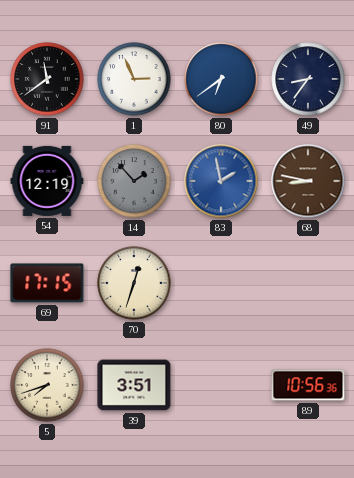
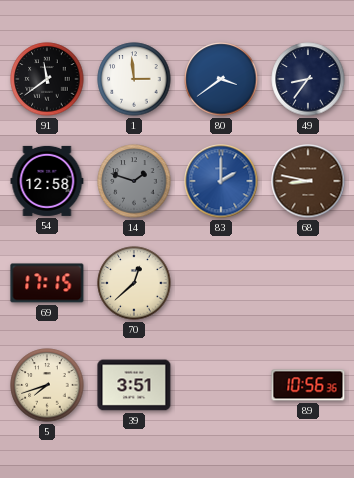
1: 2:56 -> 2:59 (134, 79)
80: 6:39 -> 3:39 (221, 79)
54: 12:19 -> 12:58 (47, 181)
14: 1:53 -> 1:48 (134, 181)
83: 1:58 -> 2:00 (221, 181)
70: 12:33 -> 12:38 (134, 283)
